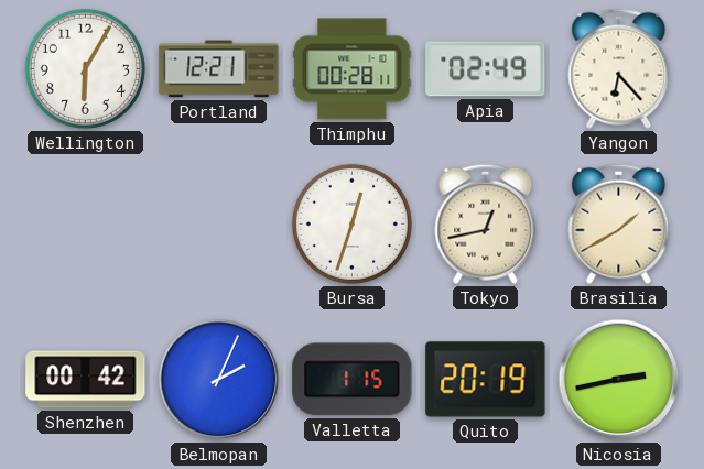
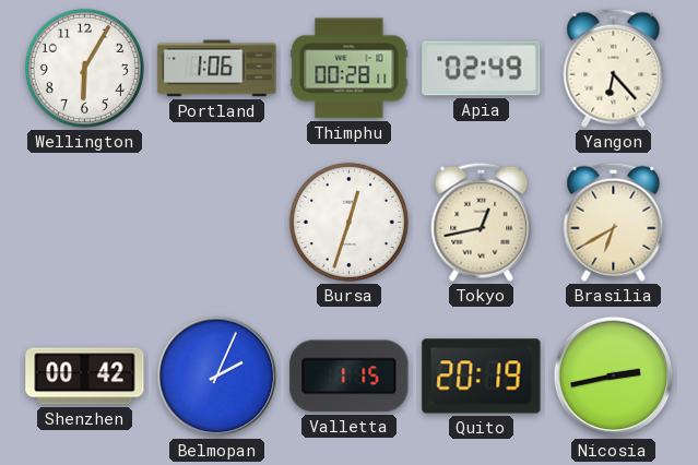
Portland: 12:21 -> 1:06 (217, 69)
Brasilia: 1:40 -> 6:40 (614, 222)
